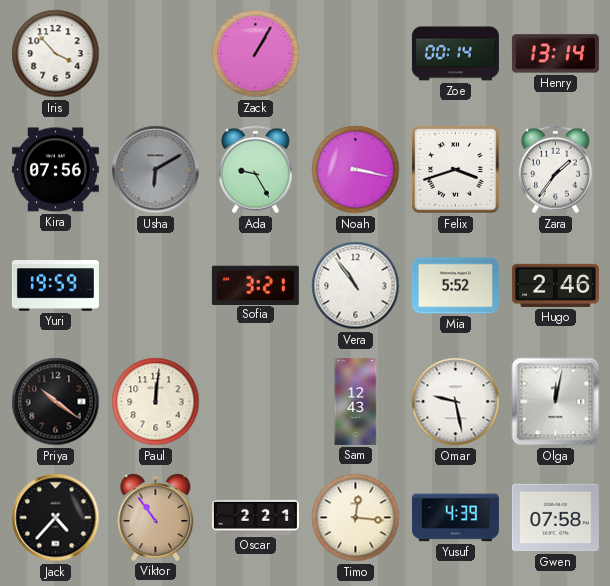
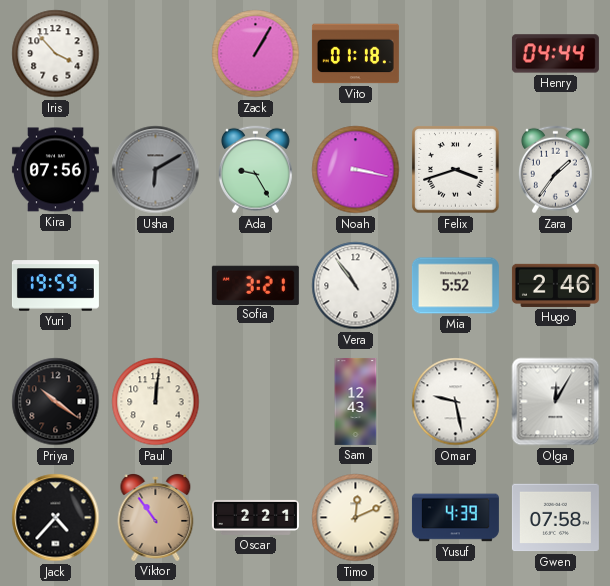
Vito: none -> 01:18 (355, 54)
Zoe: 00:14 -> none (455, 54)
Henry: 13:14 -> 04:44 (555, 54)
Olga: 12:02 -> 12:05 (556, 402)
Timo: 12:16 -> 12:11 (356, 518)
